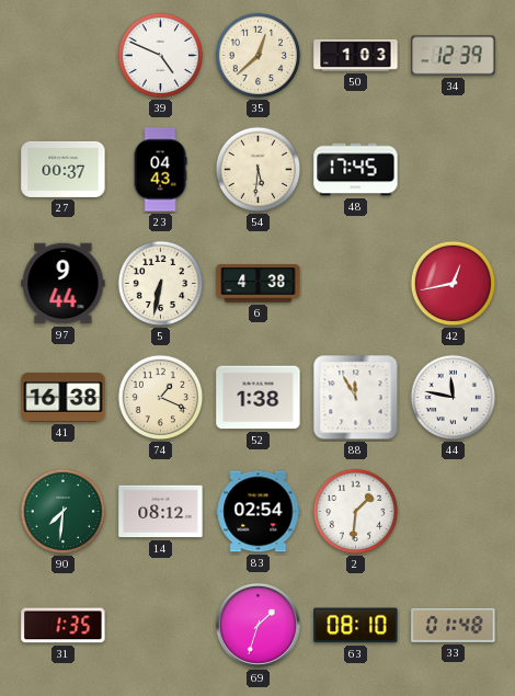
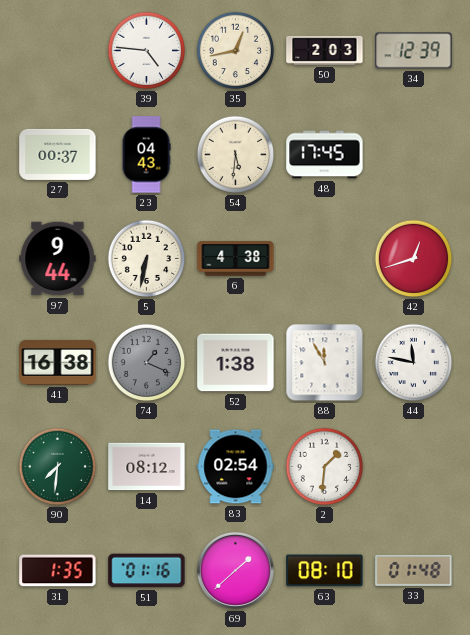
39: 4:49 -> 4:46 (147, 51)
35: 12:38 -> 12:43 (236, 51)
50: 1:03 -> 2:03 (325, 50)
42: 12:43 -> 12:42 (414, 259)
74 dial: cream -> grey (147, 363)
51: none -> 01:16 (147, 571)
69: 1:33 -> 1:38 (235, 570)
